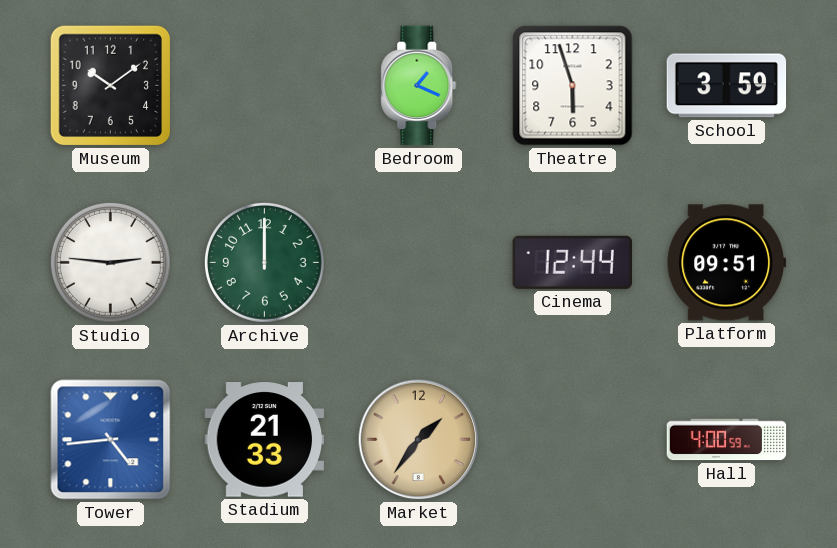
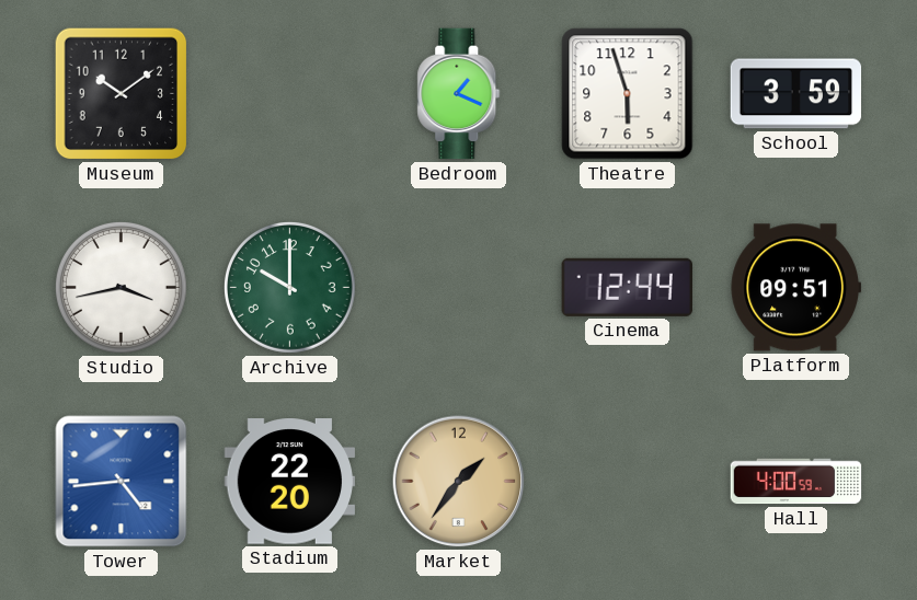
Studio: 2:46 -> 3:43 (122, 288)
Archive: 12:00 -> 10:00 (290, 288)
Stadium: 21:33 -> 22:20 (290, 482)
